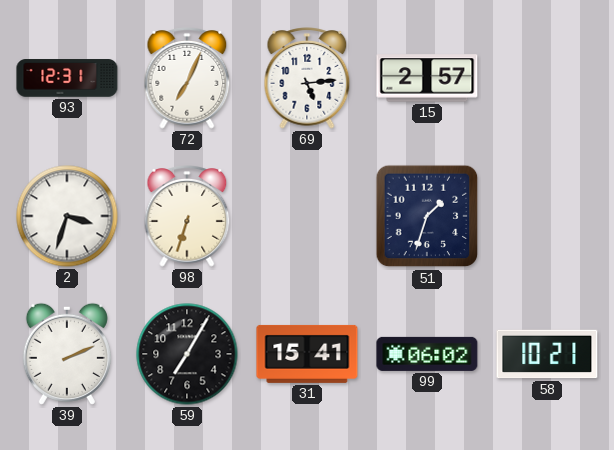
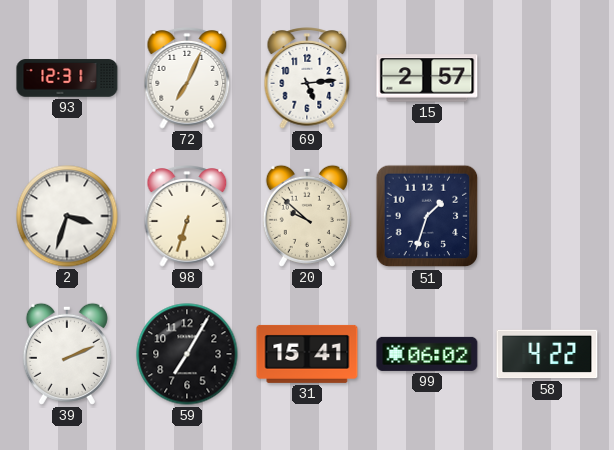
20: none -> 9:52 (307, 216)
58: 10:21 -> 4:22 (547, 354)
